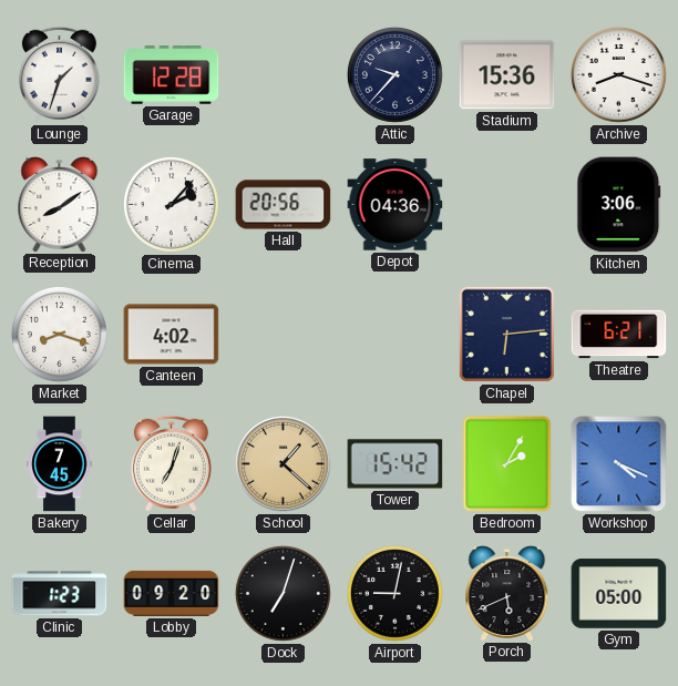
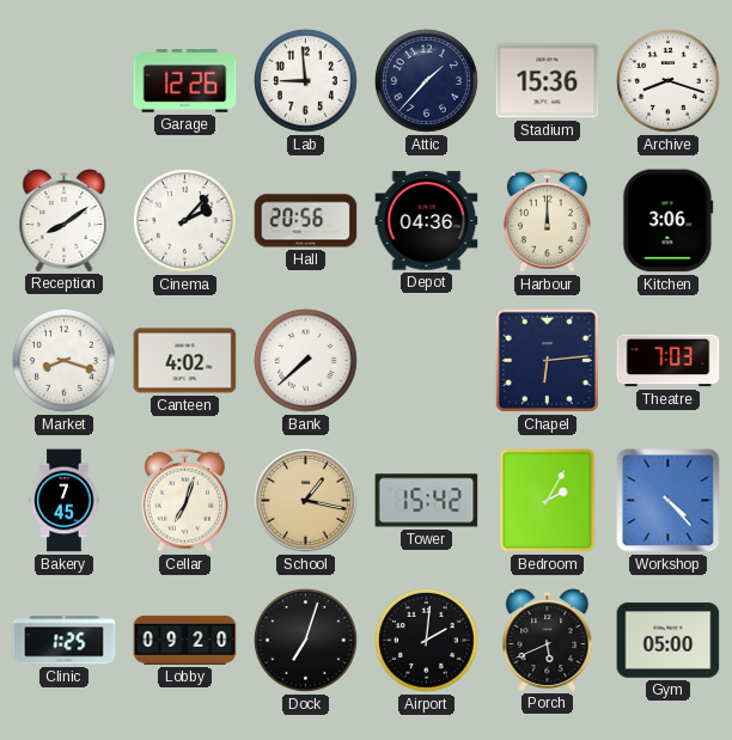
Lounge: 1:33 -> none (59, 74)
Garage: 12:28 -> 12:26 (185, 81)
Lab: none -> 8:59 (305, 80)
Attic: 9:37 -> 1:37 (426, 80)
Harbour: none -> 12:00 (547, 220)
Bank: none -> 7:38 (305, 360)
Theatre: 6:21 -> 7:03 (669, 361)
School: 1:22 -> 1:17 (306, 501)
Workshop: 4:19 -> 4:23 (669, 501)
Clinic: 1:23 -> 1:25 (65, 641)
Airport: 9:02 -> 2:01 (426, 640)
